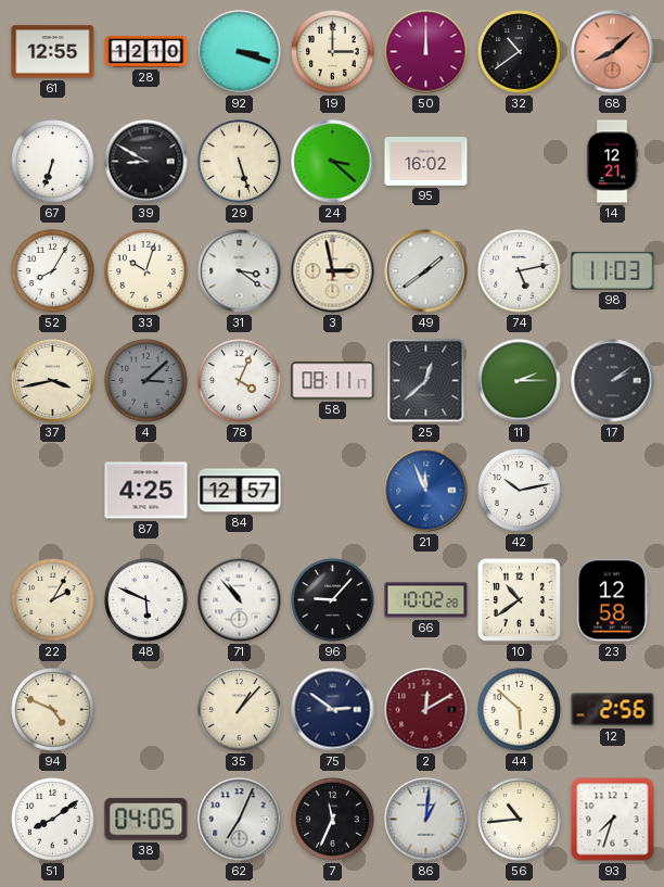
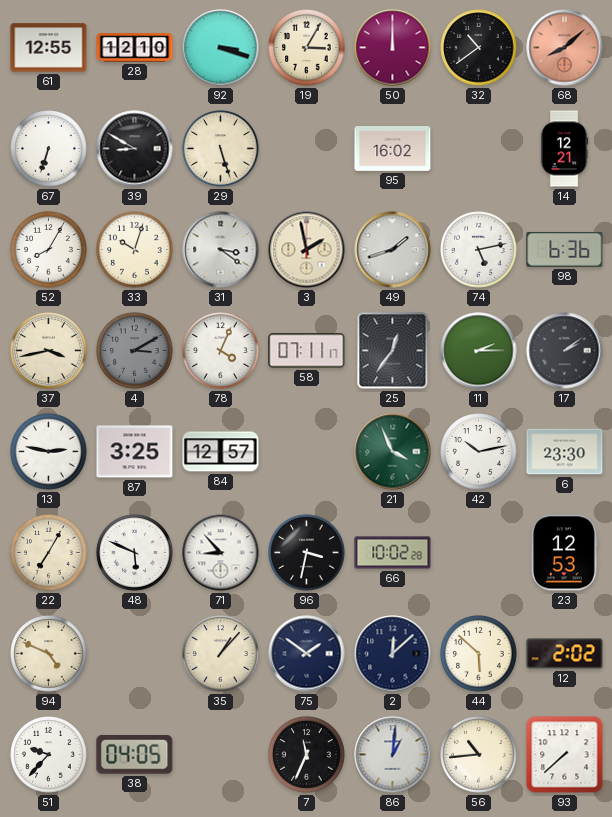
19: 3:00 -> 3:05 (307, 48)
24: 3:22 -> none (333, 162)
3: 2:58 -> 1:58 (307, 250)
49: 1:39 -> 1:42 (393, 250)
98: 11:03 -> 6:36 (565, 249)
4: 3:08 -> 3:10 (135, 351)
58: 08:11 -> 07:11 (307, 351)
25: 12:38 -> 12:36 (393, 351)
13: none -> 2:47 (49, 452)
87: 4:25 -> 3:25 (135, 452)
21: 11:56 -> 3:56 (393, 452)
21 dial: blue -> green (393, 452)
6: none -> 23:30 (565, 452)
22: 2:05 -> 7:05 (49, 553)
71: 10:53 -> 8:53 (221, 553)
96: 9:07 -> 3:32 (307, 553)
10: 10:39 -> none (519, 599)
23: 12:58 -> 12:53 (564, 553)
75: 2:51 -> 1:51 (307, 654)
2: 12:10 -> 12:08 (393, 654)
2 dial: burgundy -> navy (393, 654)
12: 2:56 -> 2:02 (565, 654)
51: 8:09 -> 9:37 (49, 755)
62: 7:04 -> none (240, 820)
93: 7:33 -> 7:38 (565, 755)
